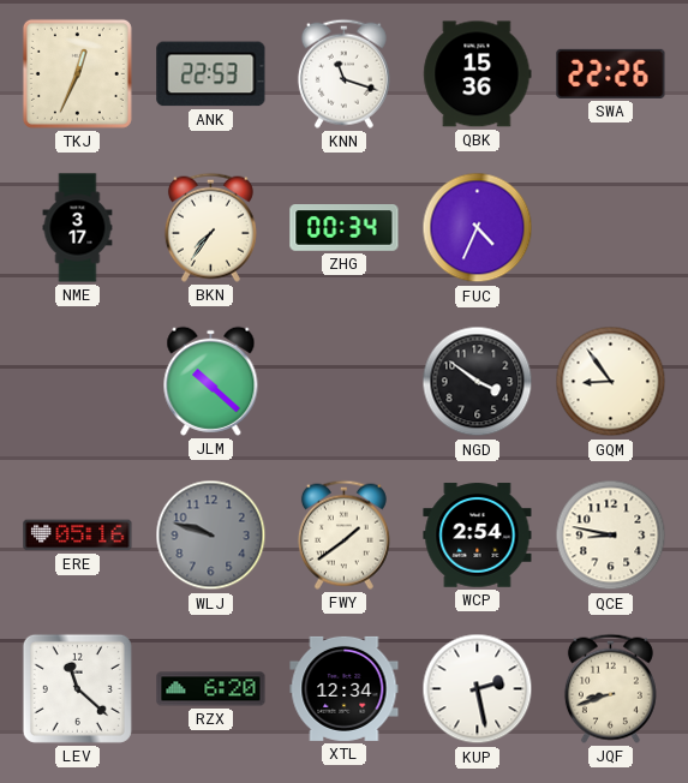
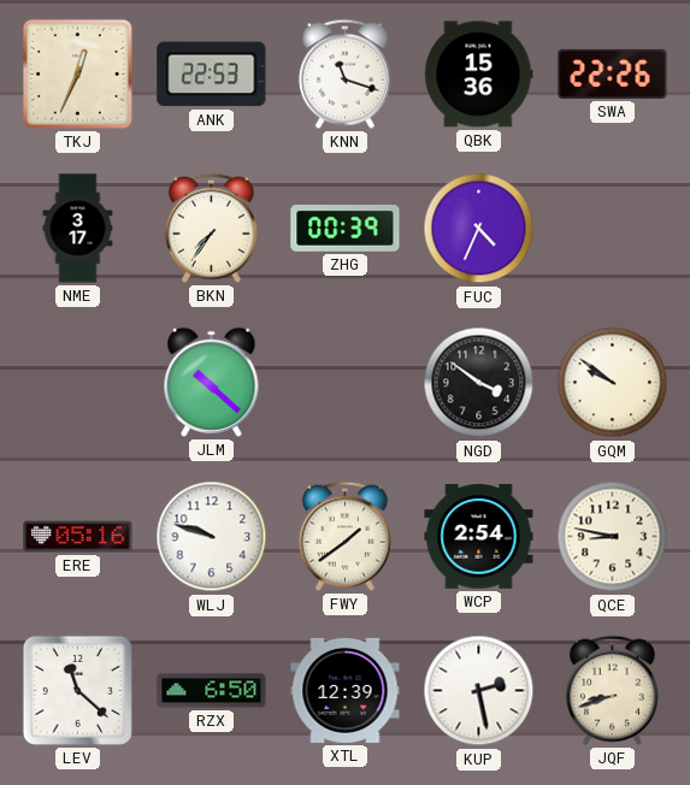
ZHG: 00:34 -> 00:39 (346, 229)
GQM: 8:54 -> 9:51 (613, 383)
WLJ dial: grey -> white (212, 537)
RZX: 6:20 -> 6:50 (212, 691)
XTL: 12:34 -> 12:39 (346, 690)
